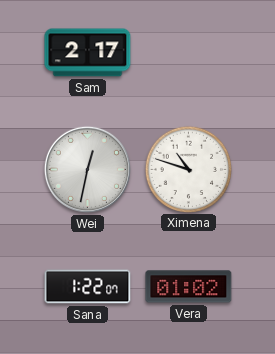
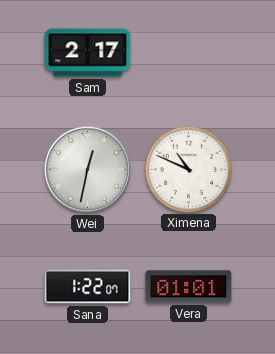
Ximena: 10:48 -> 10:49 (188, 169)
Vera: 01:02 -> 01:01 (189, 287)
